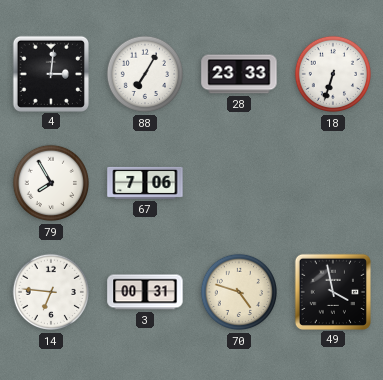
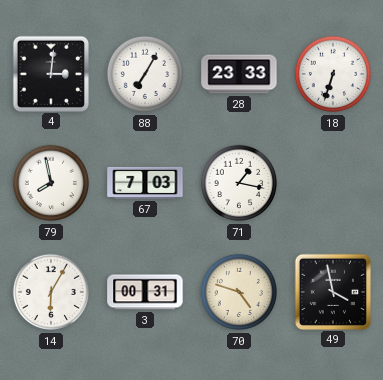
79: 7:55 -> 7:58 (51, 183)
67: 7:06 -> 7:03 (145, 183)
71: none -> 1:17 (239, 183)
14: 6:46 -> 6:05 (51, 292)
